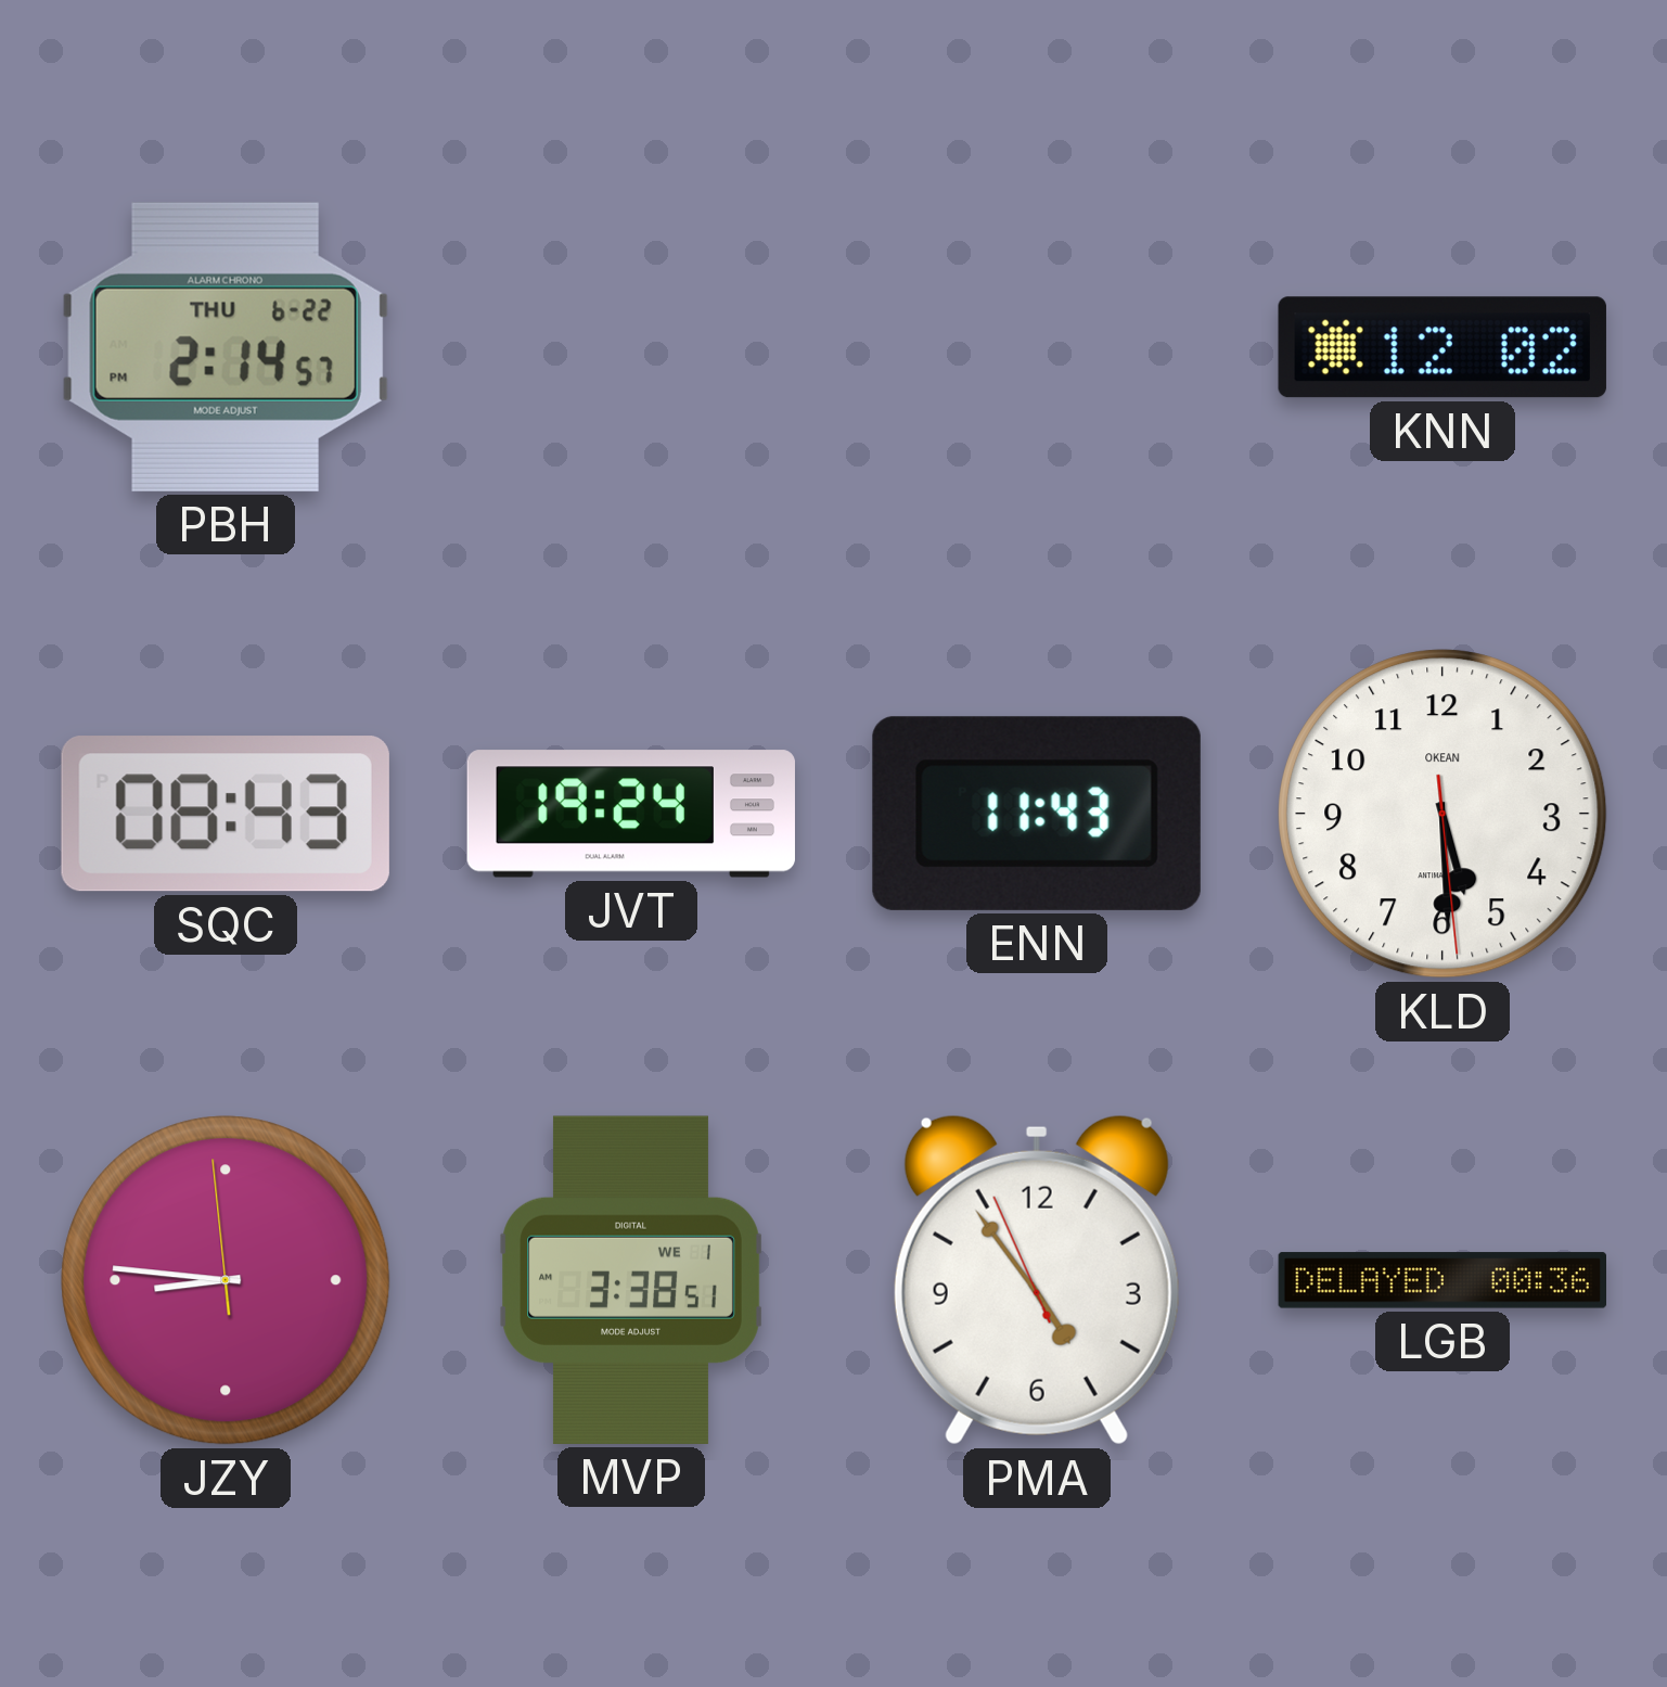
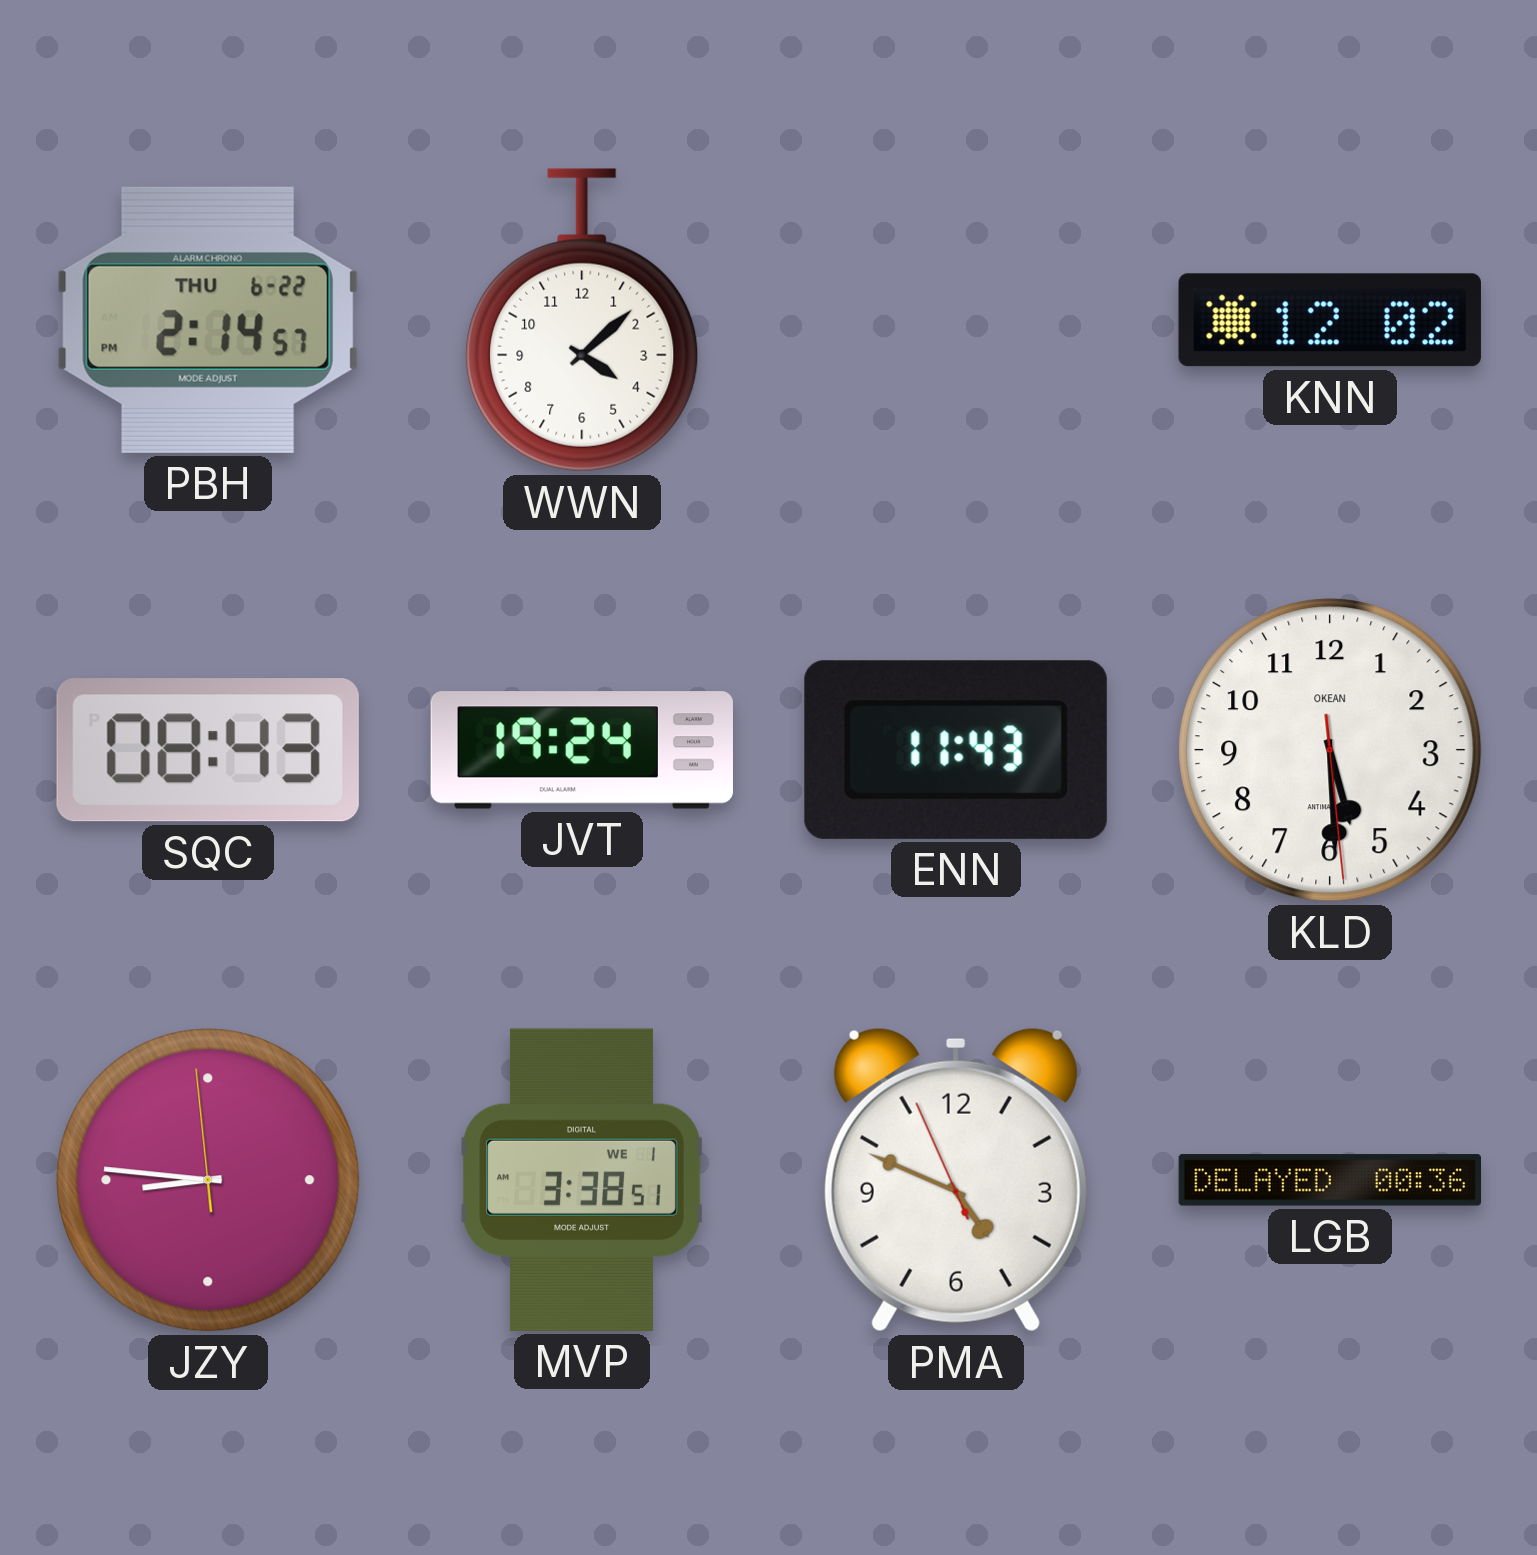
WWN: none -> 4:08 (582, 320)
PMA: 4:53 -> 4:48 (956, 1180)
